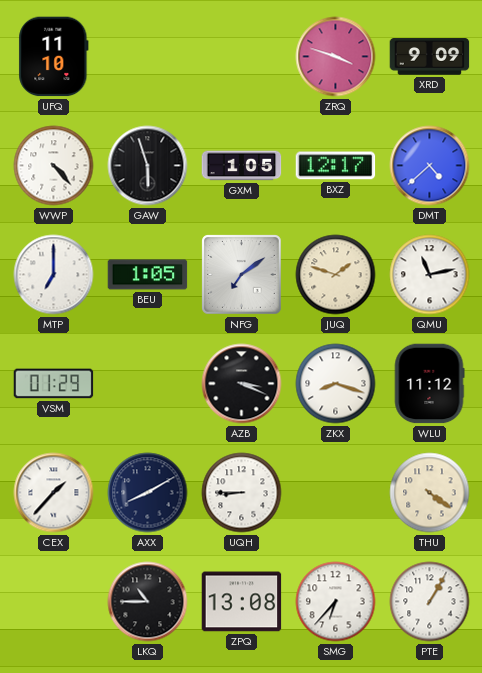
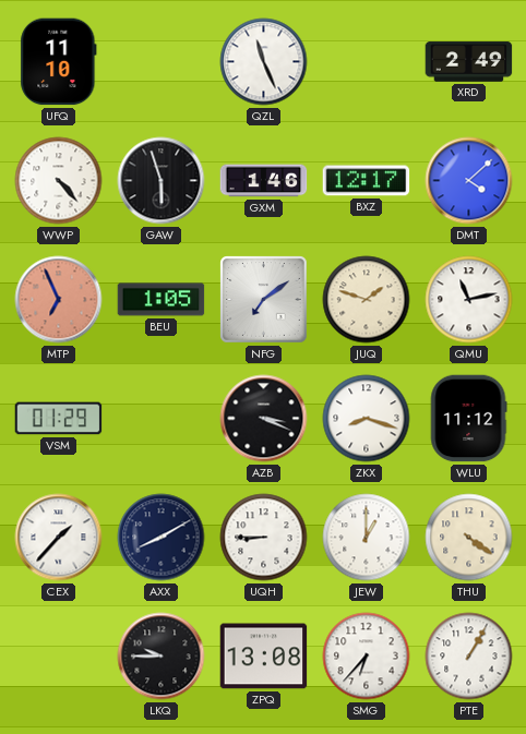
QZL: none -> 11:26 (264, 62)
ZRQ: 3:48 -> none (336, 57)
XRD: 9:09 -> 2:49 (469, 62)
GXM: 1:05 -> 1:46 (264, 181)
DMT: 4:38 -> 4:08 (469, 181)
MTP: 7:00 -> 6:56 (59, 300)
MTP dial: white -> salmon (59, 300)
JEW: none -> 1:00 (367, 538)
LKQ: 10:45 -> 9:45 (162, 657)
